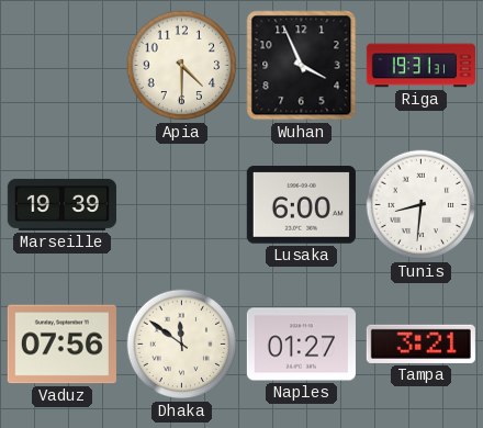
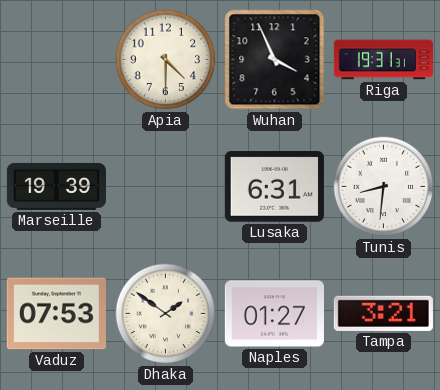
Lusaka: 6:00 -> 6:31 (274, 187)
Vaduz: 07:56 -> 07:53 (56, 314)
Dhaka: 11:51 -> 1:51 (166, 314)
